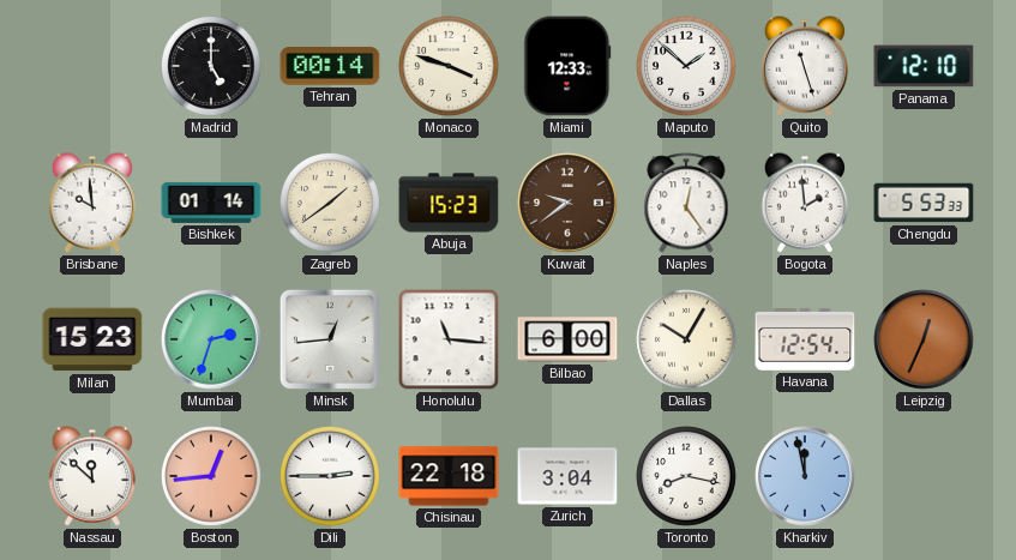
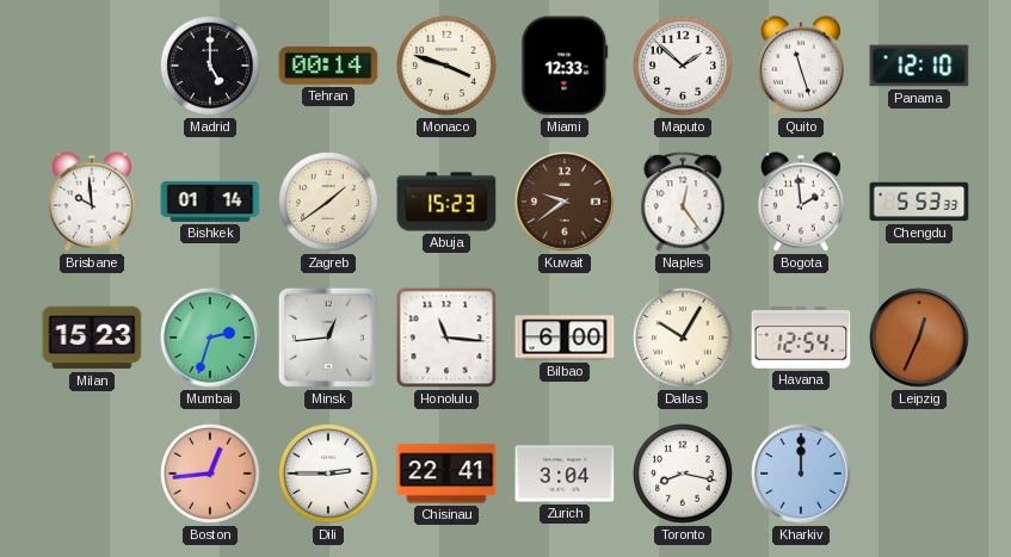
Nassau: 11:52 -> none (91, 476)
Chisinau: 22:18 -> 22:41 (446, 474)
Kharkiv: 11:58 -> 12:00 (801, 474)
